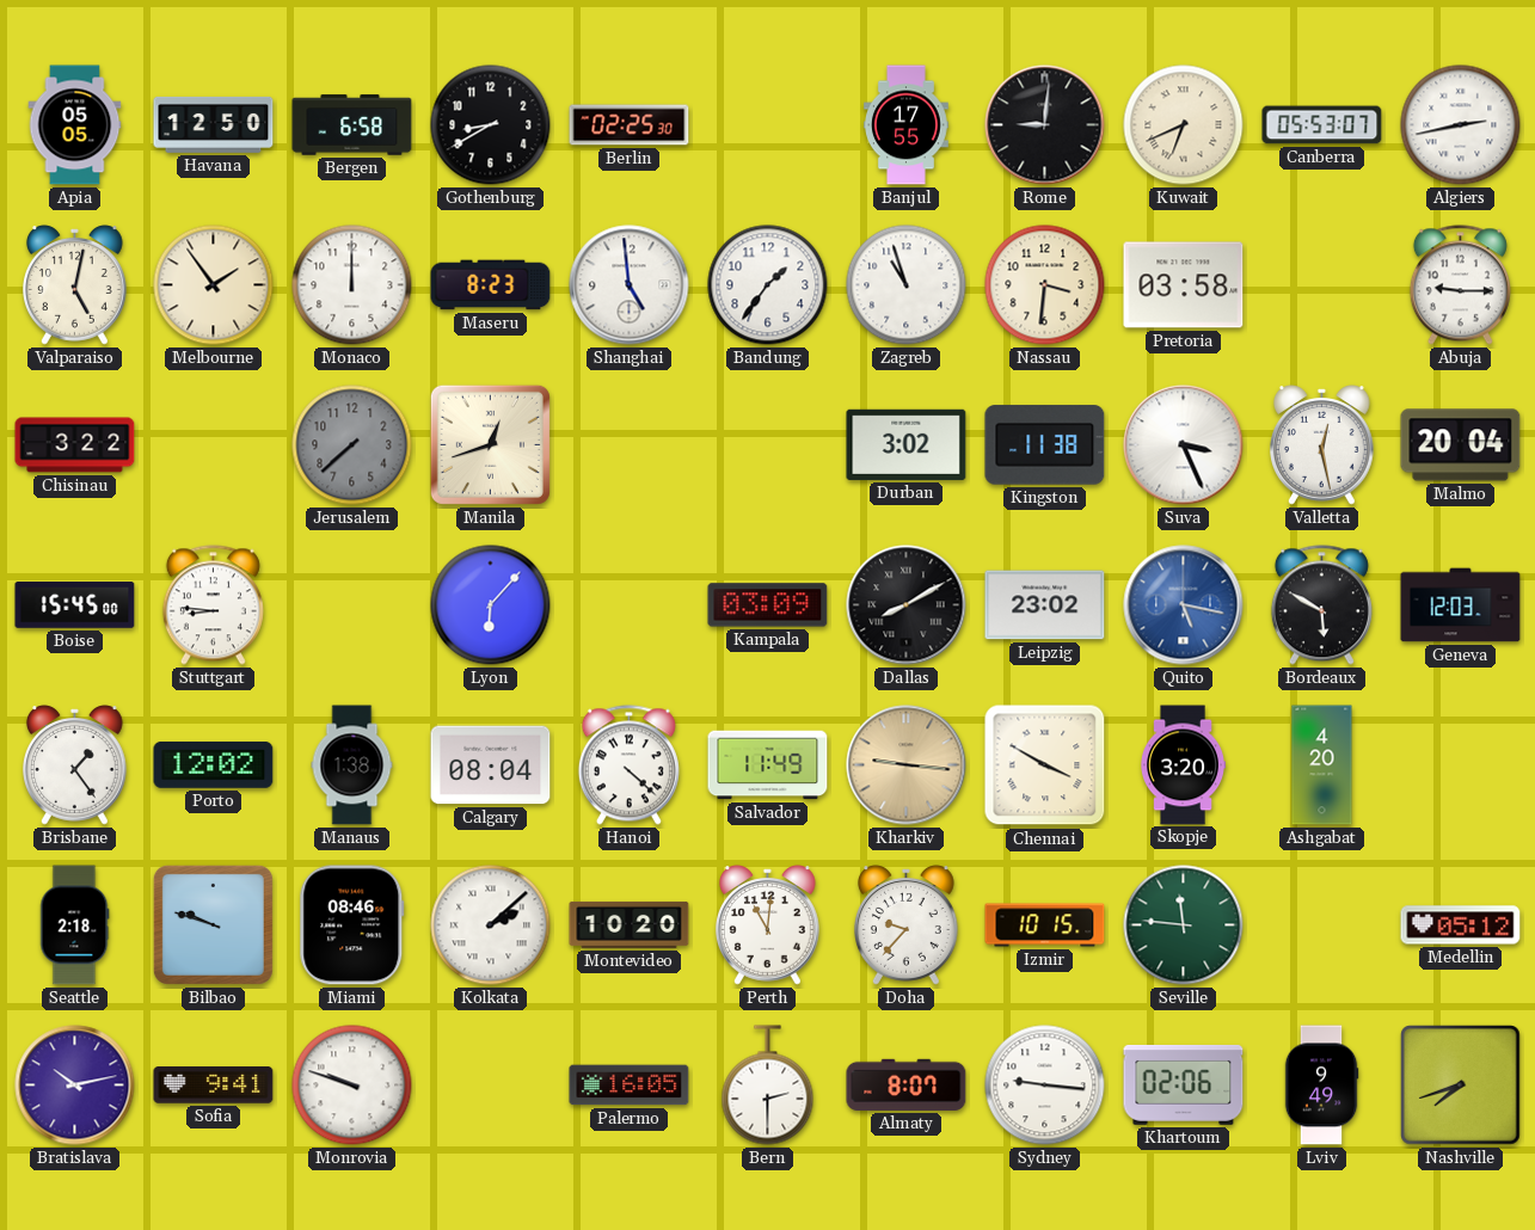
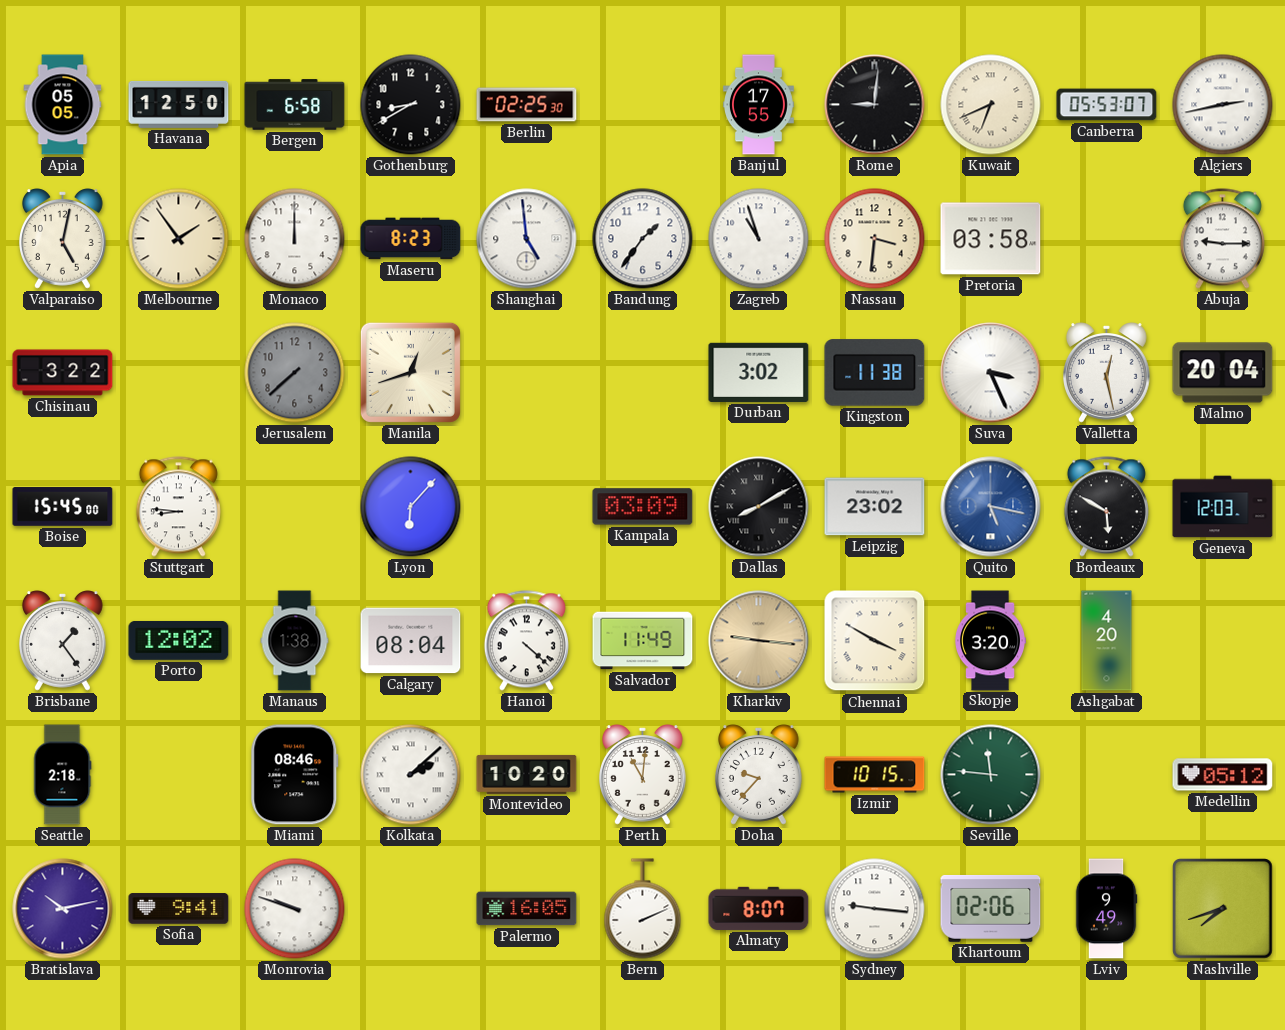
Bilbao: 9:48 -> none (213, 924)
Bern: 2:30 -> 2:11 (643, 909)
